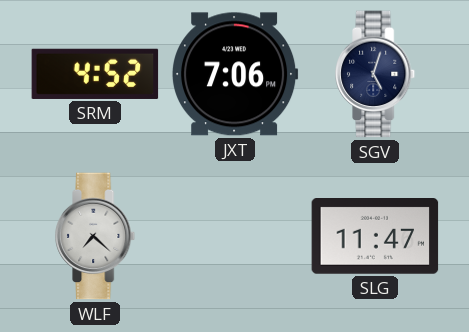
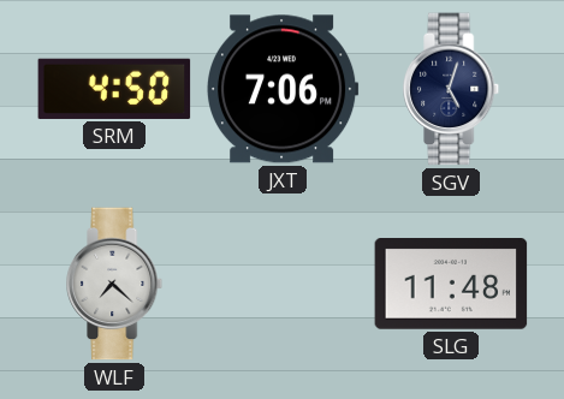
SRM: 4:52 -> 4:50 (114, 89)
SLG: 11:47 -> 11:48 (451, 285)
